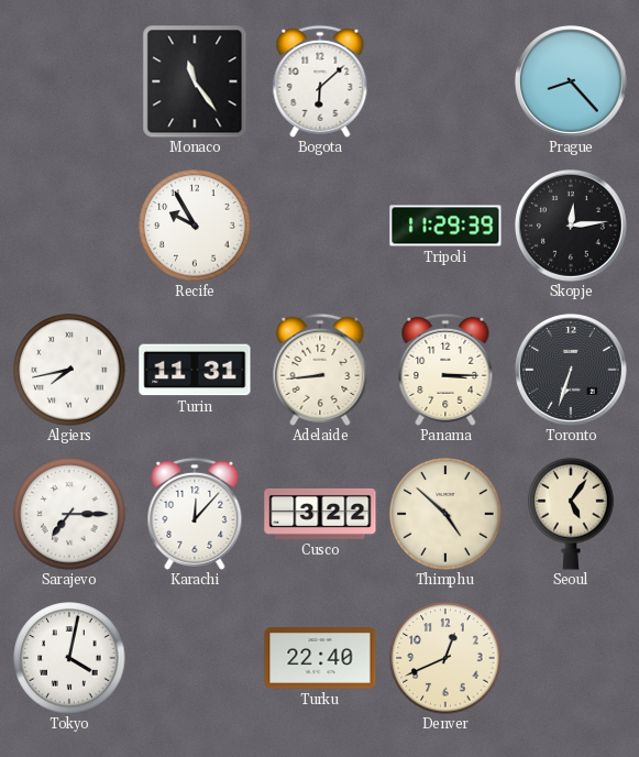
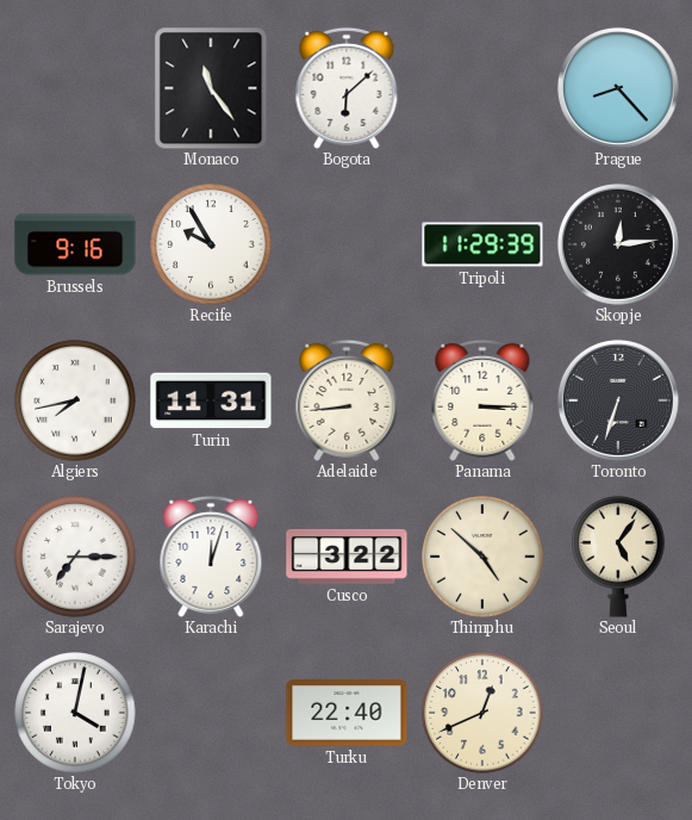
Brussels: none -> 9:16 (75, 244)
Karachi: 12:07 -> 12:03 (211, 557)
